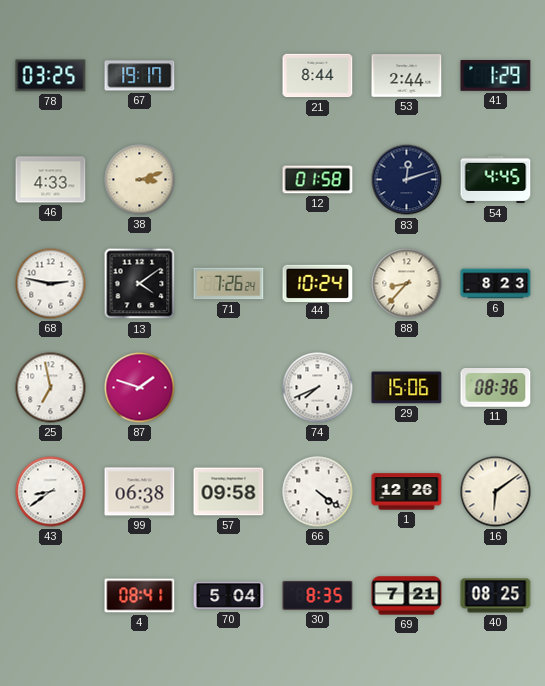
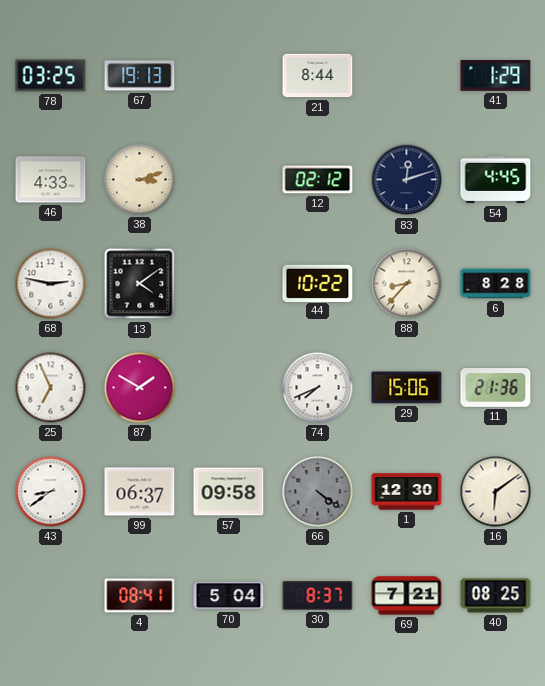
67: 19:17 -> 19:13 (140, 76)
53: 2:44 -> none (407, 76)
12: 01:58 -> 02:12 (318, 180)
71: 7:26 -> none (229, 284)
44: 10:24 -> 10:22 (318, 283)
6: 8:23 -> 8:28 (496, 284)
25: 6:58 -> 6:56 (51, 388)
87: 1:48 -> 1:50 (140, 388)
11: 08:36 -> 21:36 (496, 388)
99: 06:38 -> 06:37 (140, 492)
66 dial: white -> grey (318, 492)
1: 12:26 -> 12:30 (407, 492)
30: 8:35 -> 8:37 (318, 596)
